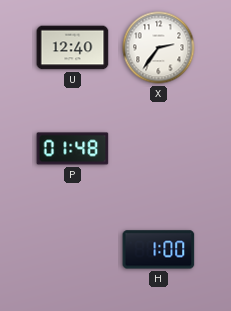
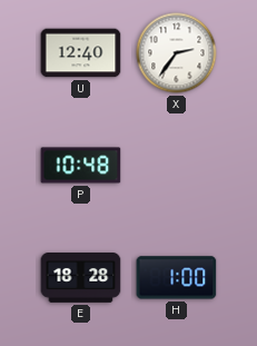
P: 01:48 -> 10:48 (81, 166)
E: none -> 18:28 (81, 278)
